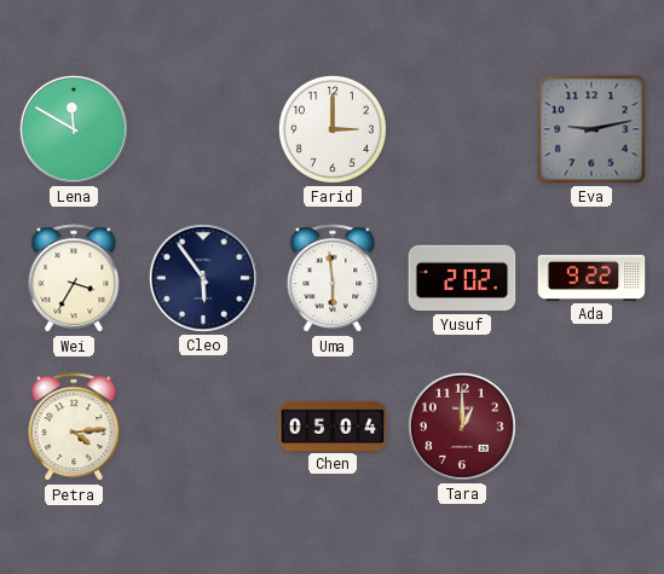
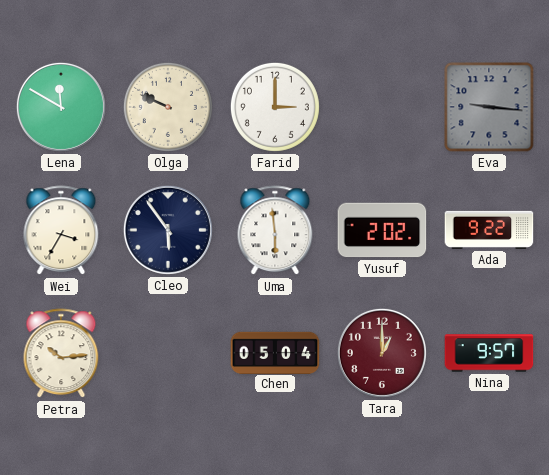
Olga: none -> 9:49 (168, 107)
Eva: 9:13 -> 9:16 (489, 107)
Petra: 4:14 -> 10:14 (61, 354)
Nina: none -> 9:57 (489, 353)
